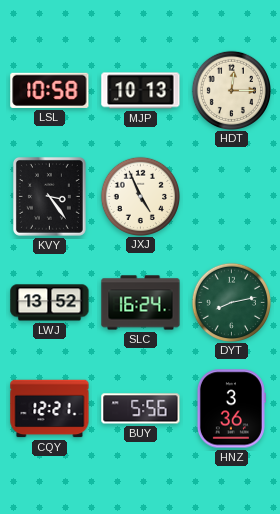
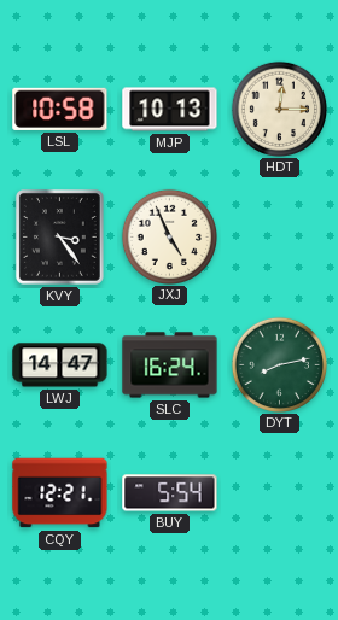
LWJ: 13:52 -> 14:47 (60, 365)
BUY: 5:56 -> 5:54 (170, 493)
HNZ: 3:36 -> none (231, 409)
